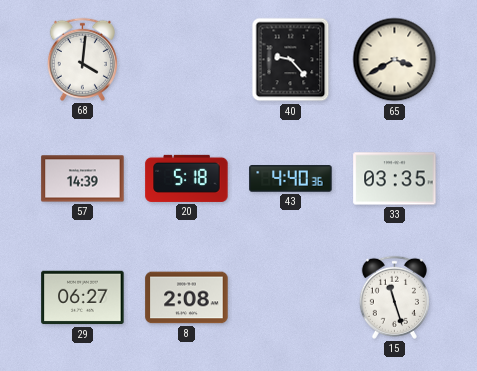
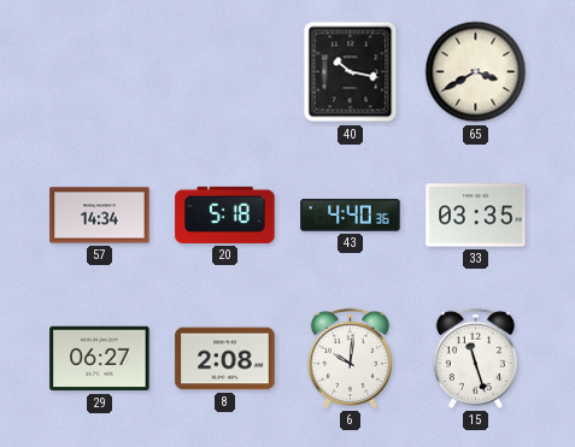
68: 4:01 -> none (82, 59)
40: 9:23 -> 10:17 (351, 72)
57: 14:39 -> 14:34 (100, 216)
6: none -> 10:01 (350, 358)
